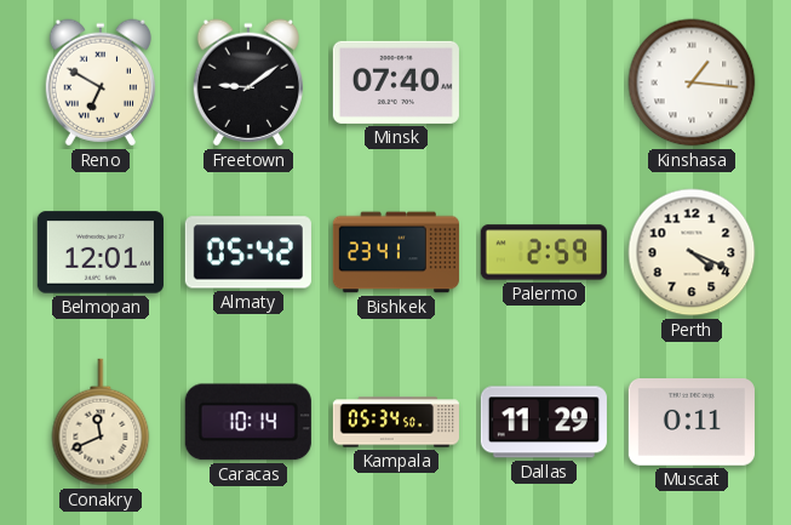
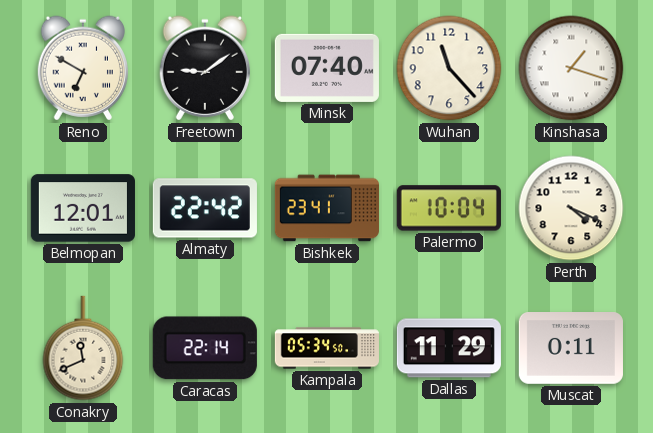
Wuhan: none -> 11:23 (449, 68)
Kinshasa: 1:16 -> 1:18 (571, 68)
Almaty: 05:42 -> 22:42 (205, 208)
Palermo: 2:59 -> 10:04 (449, 208)
Caracas: 10:14 -> 22:14 (205, 348)
